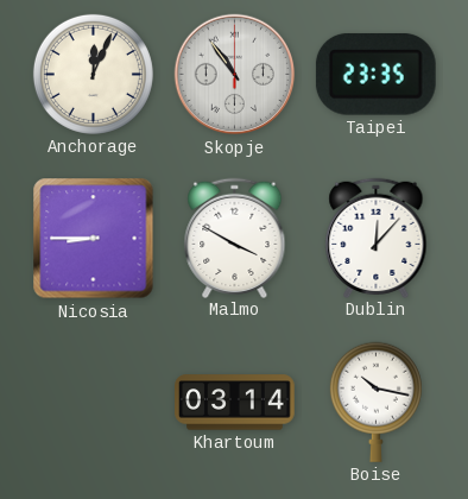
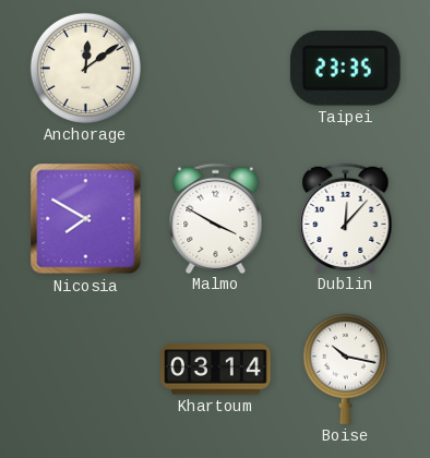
Anchorage: 12:04 -> 12:09 (85, 68)
Skopje: 10:54 -> none (235, 75)
Nicosia: 8:45 -> 7:50 (86, 219)
